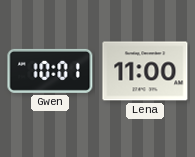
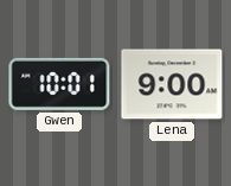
Lena: 11:00 -> 9:00 (172, 84)
